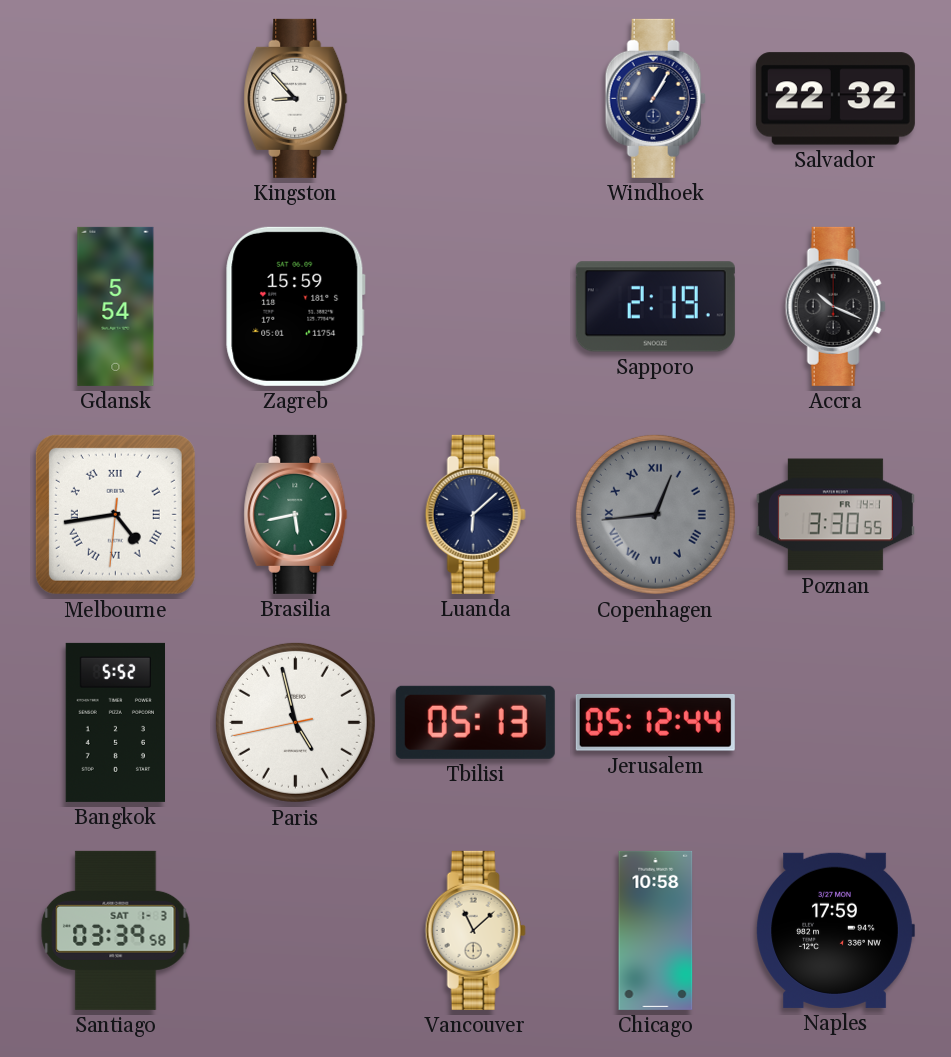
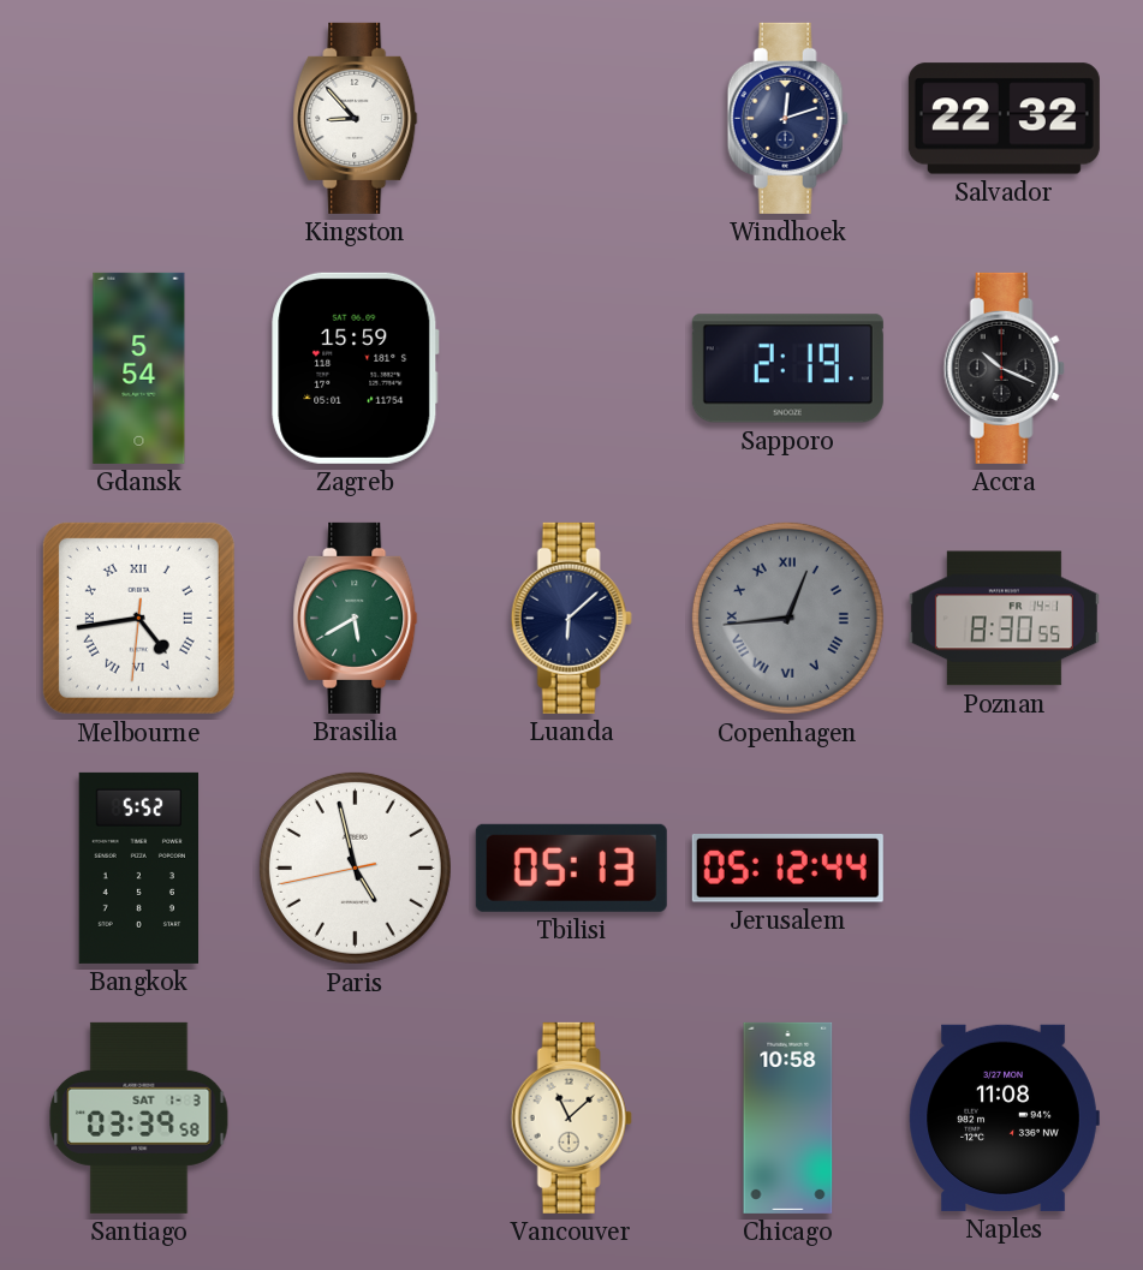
Windhoek: 1:05 -> 12:12 (787, 118)
Brasilia: 5:43 -> 5:40 (356, 618)
Poznan: 3:30 -> 8:30 (1004, 619)
Naples: 17:59 -> 11:08 (1004, 1117)
